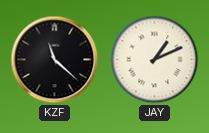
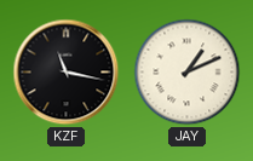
KZF: 11:22 -> 11:17 (67, 73)
